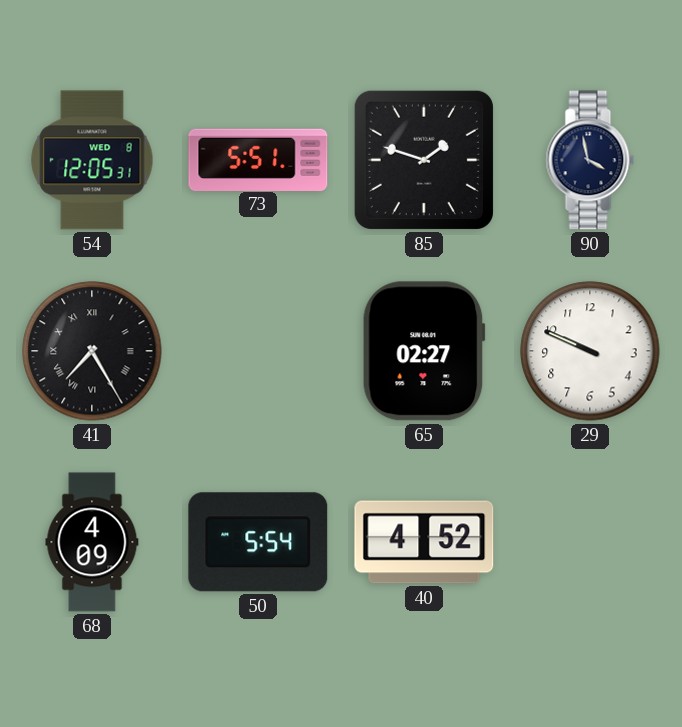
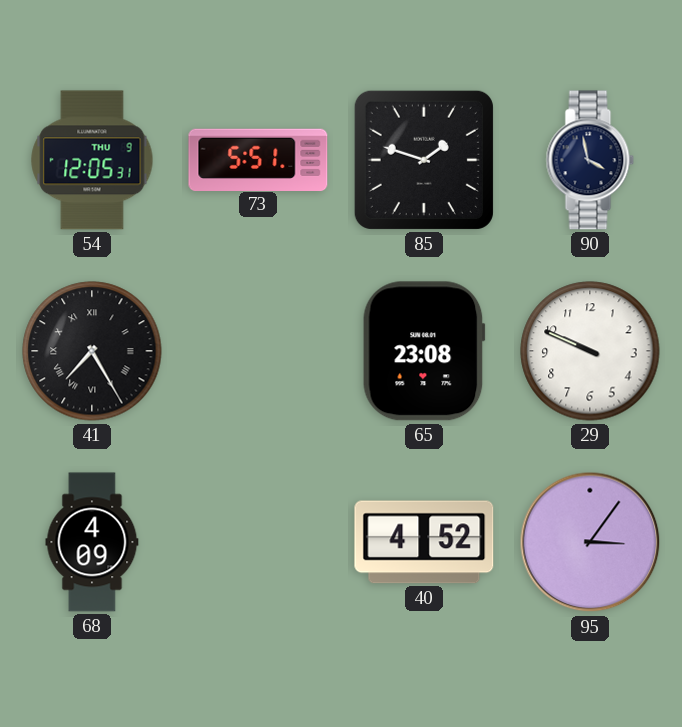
54 date: WED 8 -> THU 9 (92, 160)
65: 02:27 -> 23:08 (424, 351)
50: 5:54 -> none (258, 542)
95: none -> 3:06 (590, 542)
